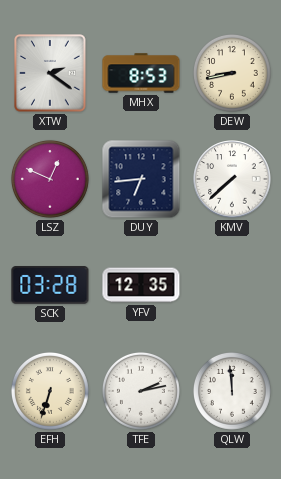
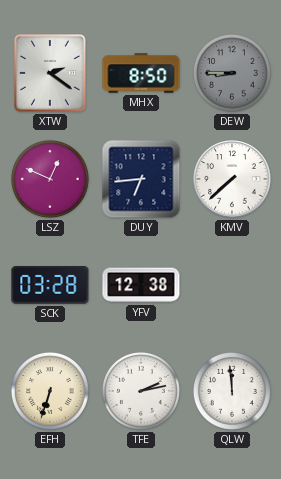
MHX: 8:53 -> 8:50 (141, 73)
DEW: 8:43 -> 8:45 (232, 73)
DEW dial: cream -> grey (232, 73)
YFV: 12:35 -> 12:38 (141, 285)
